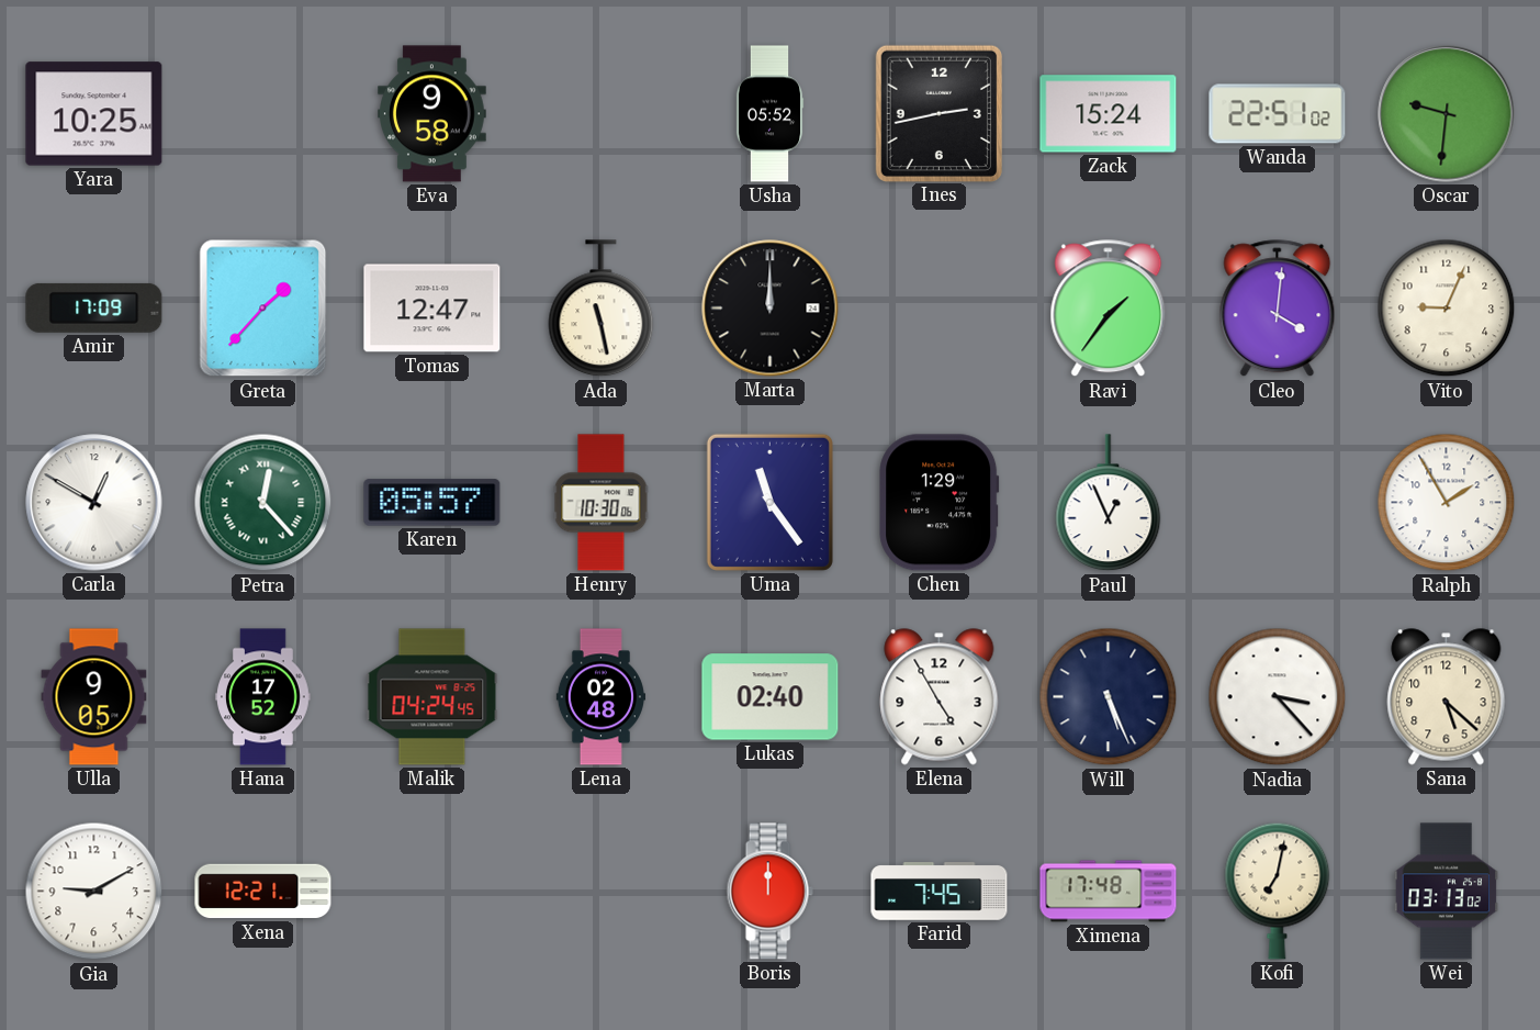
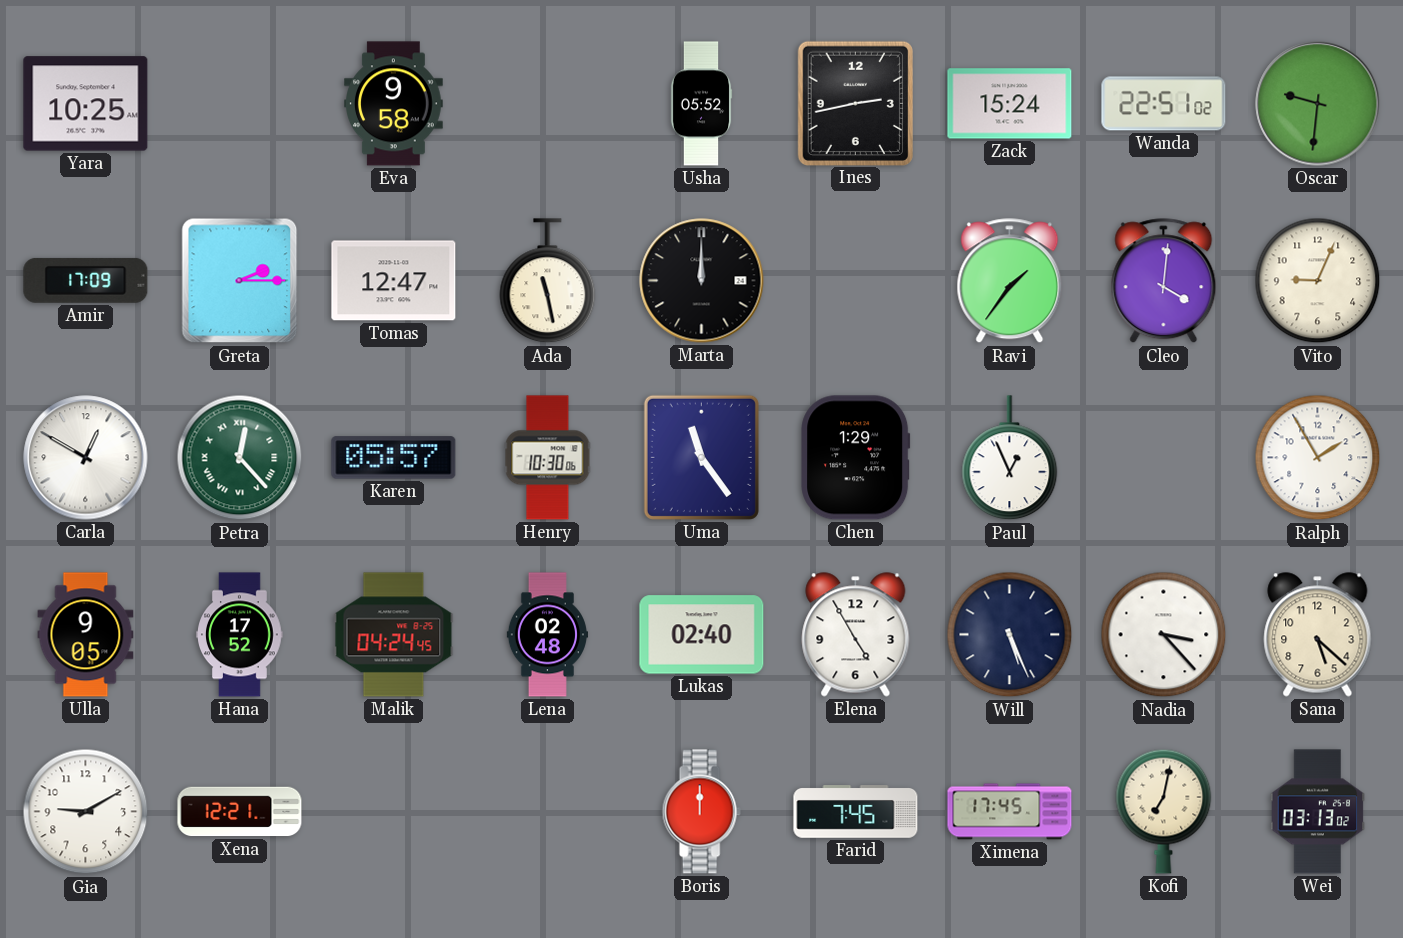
Greta: 1:37 -> 2:15 (240, 281)
Ximena: 17:48 -> 17:45 (1010, 812)
